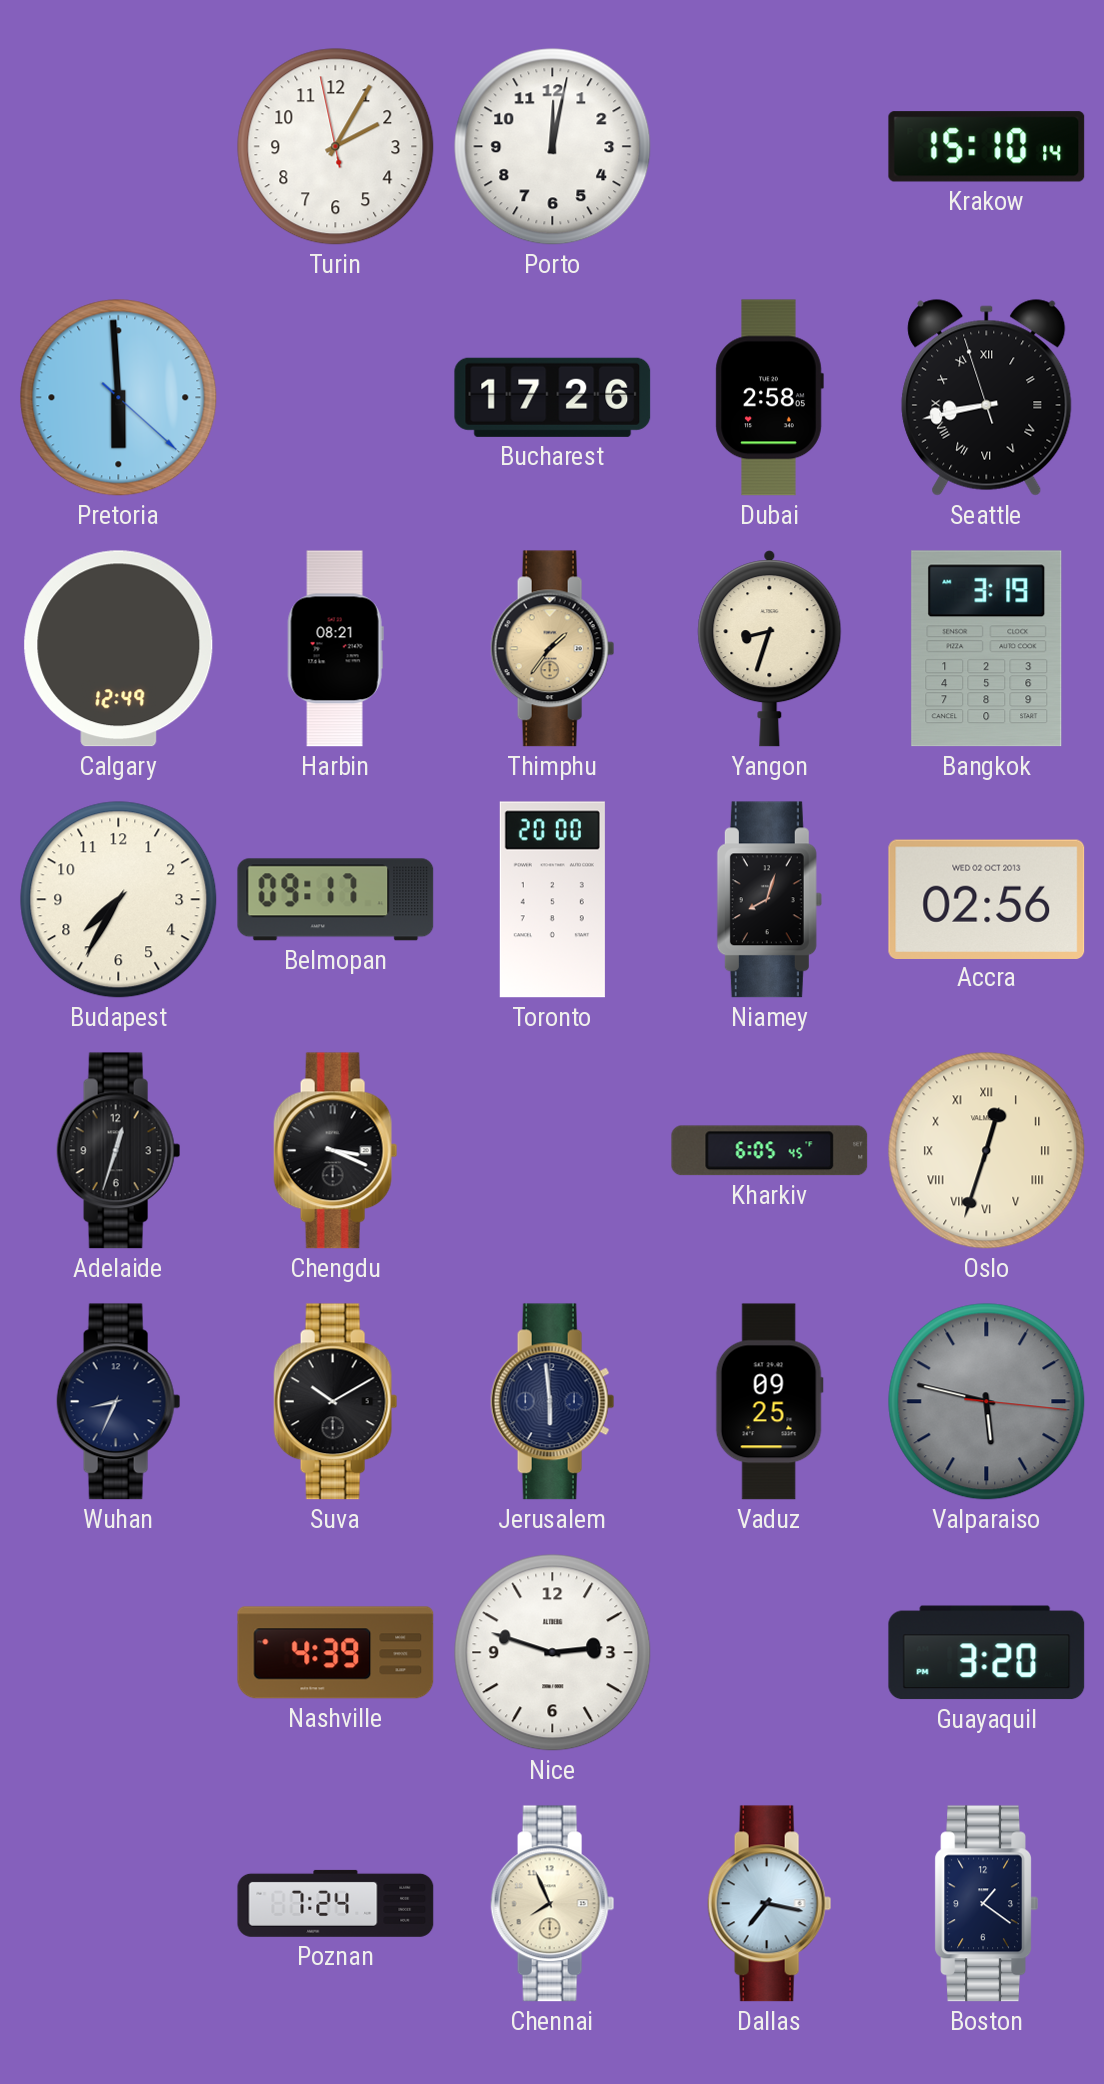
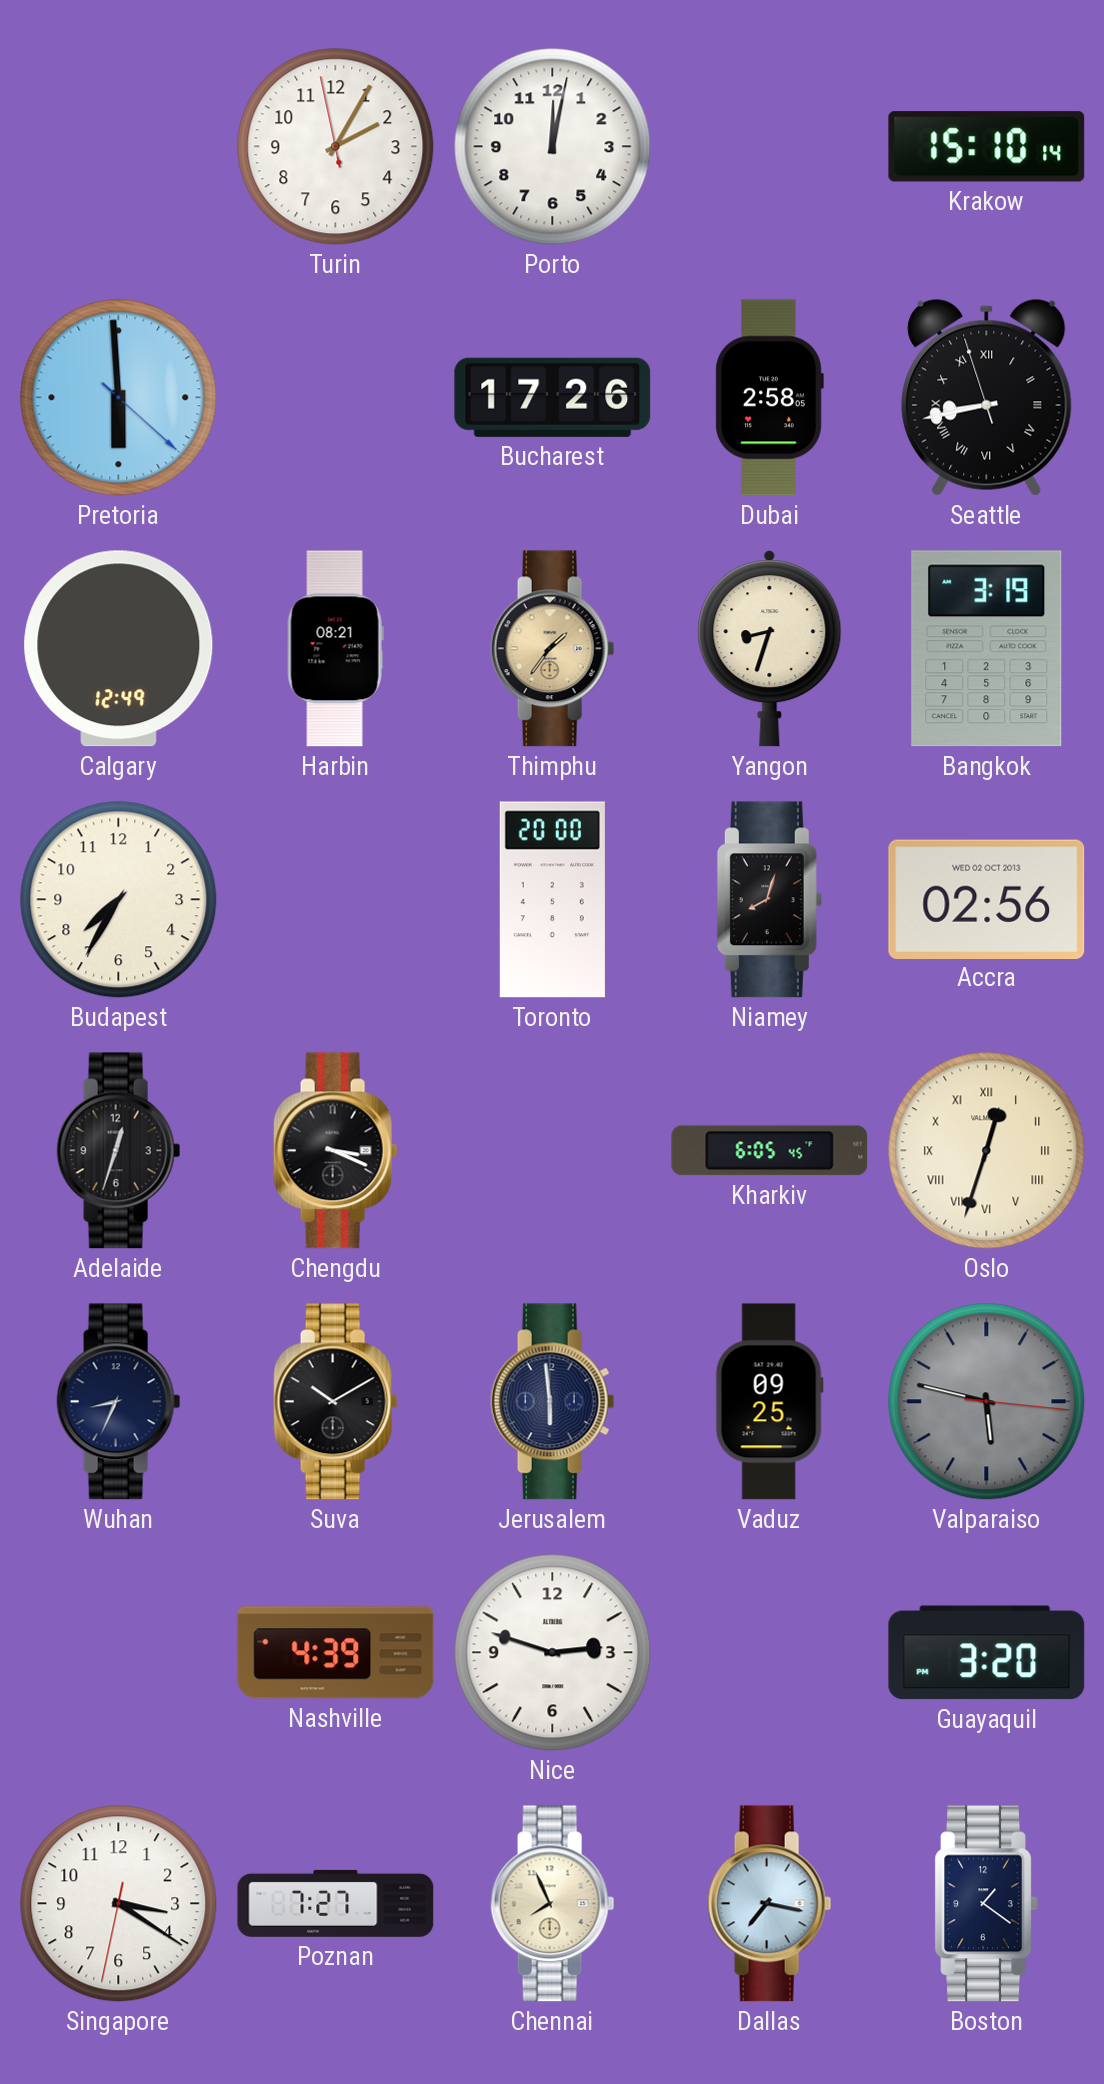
Belmopan: 09:17 -> none (336, 900)
Singapore: none -> 3:20 (119, 1904)
Poznan: 7:24 -> 7:27 (336, 1903)
